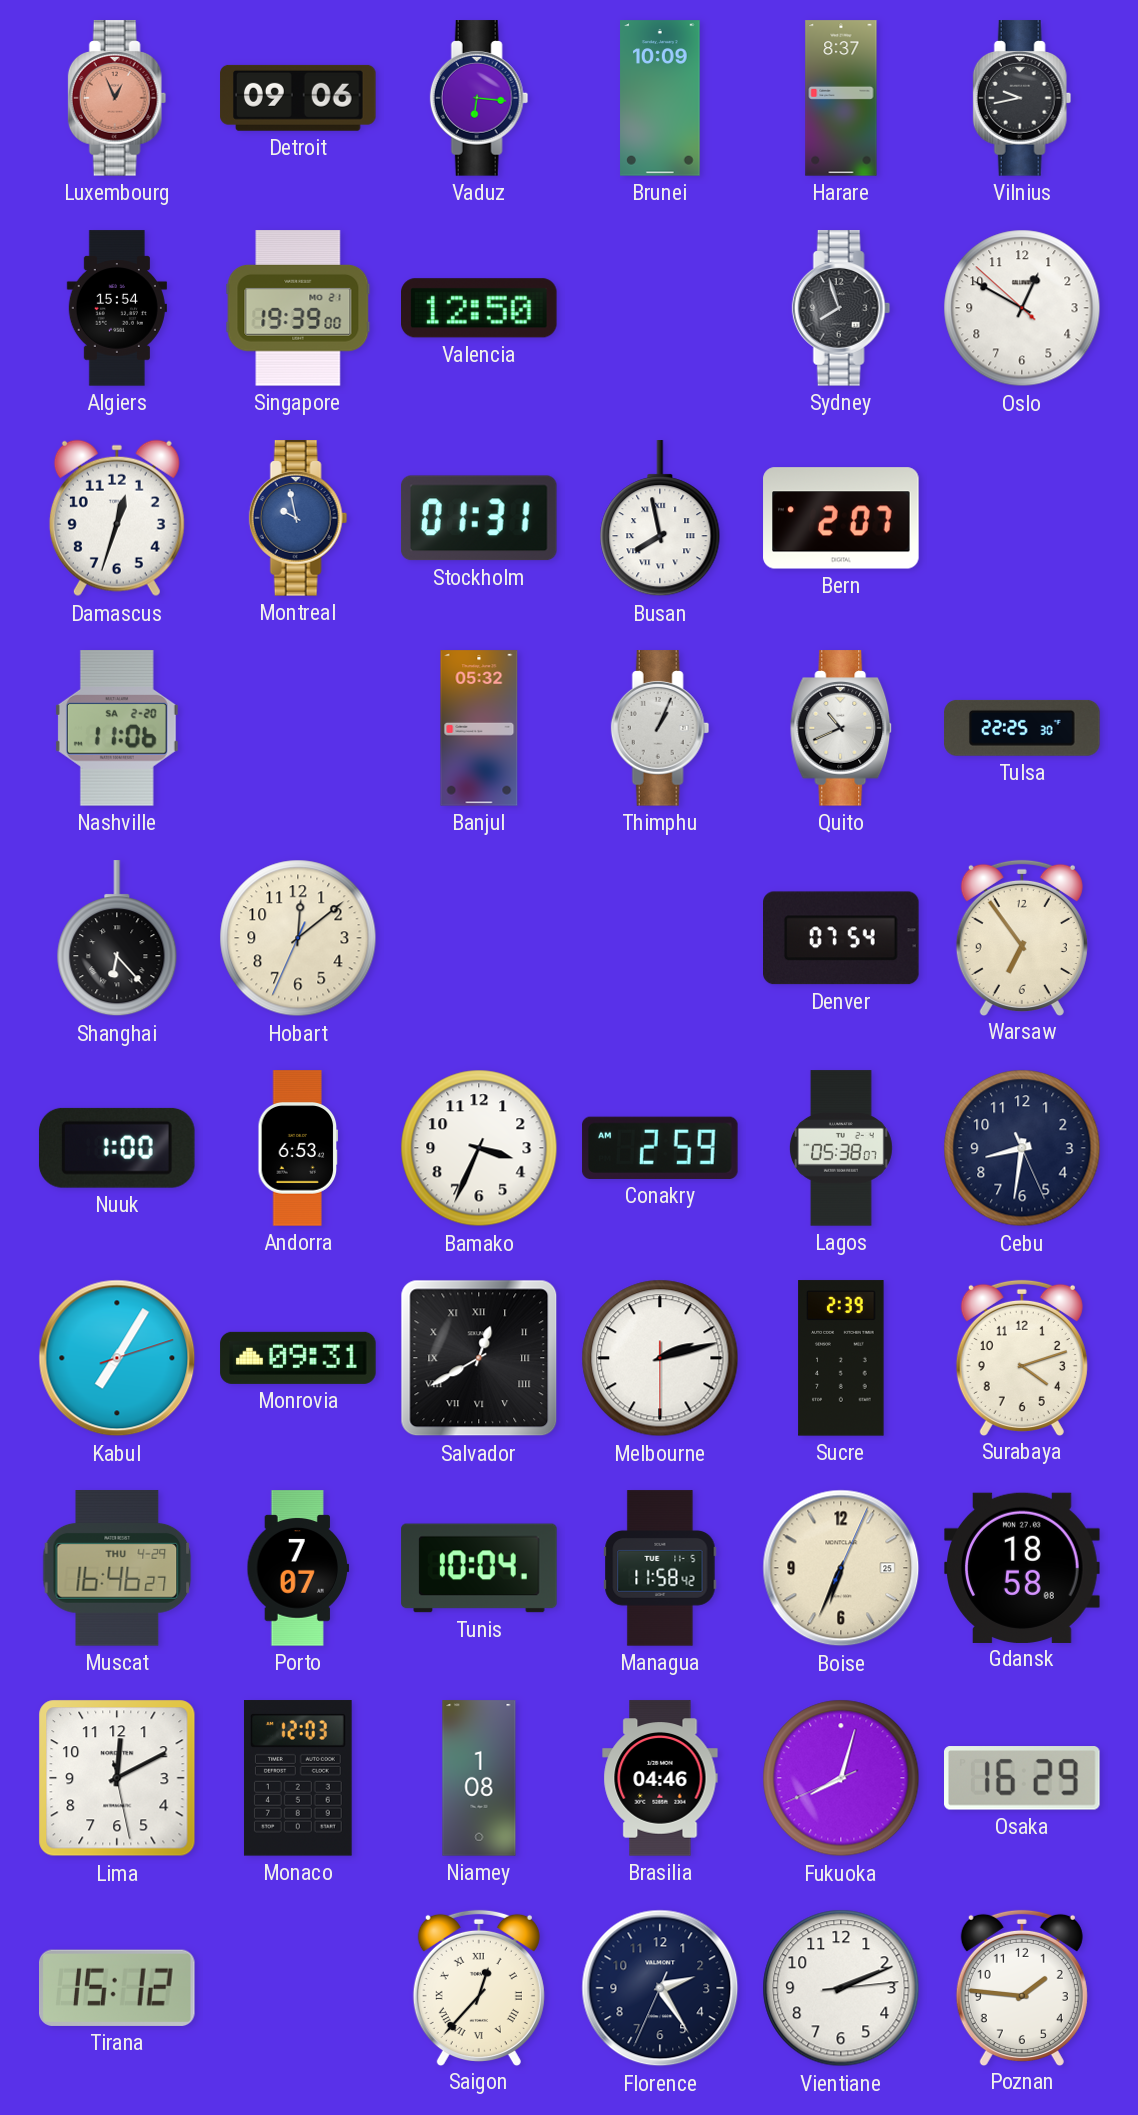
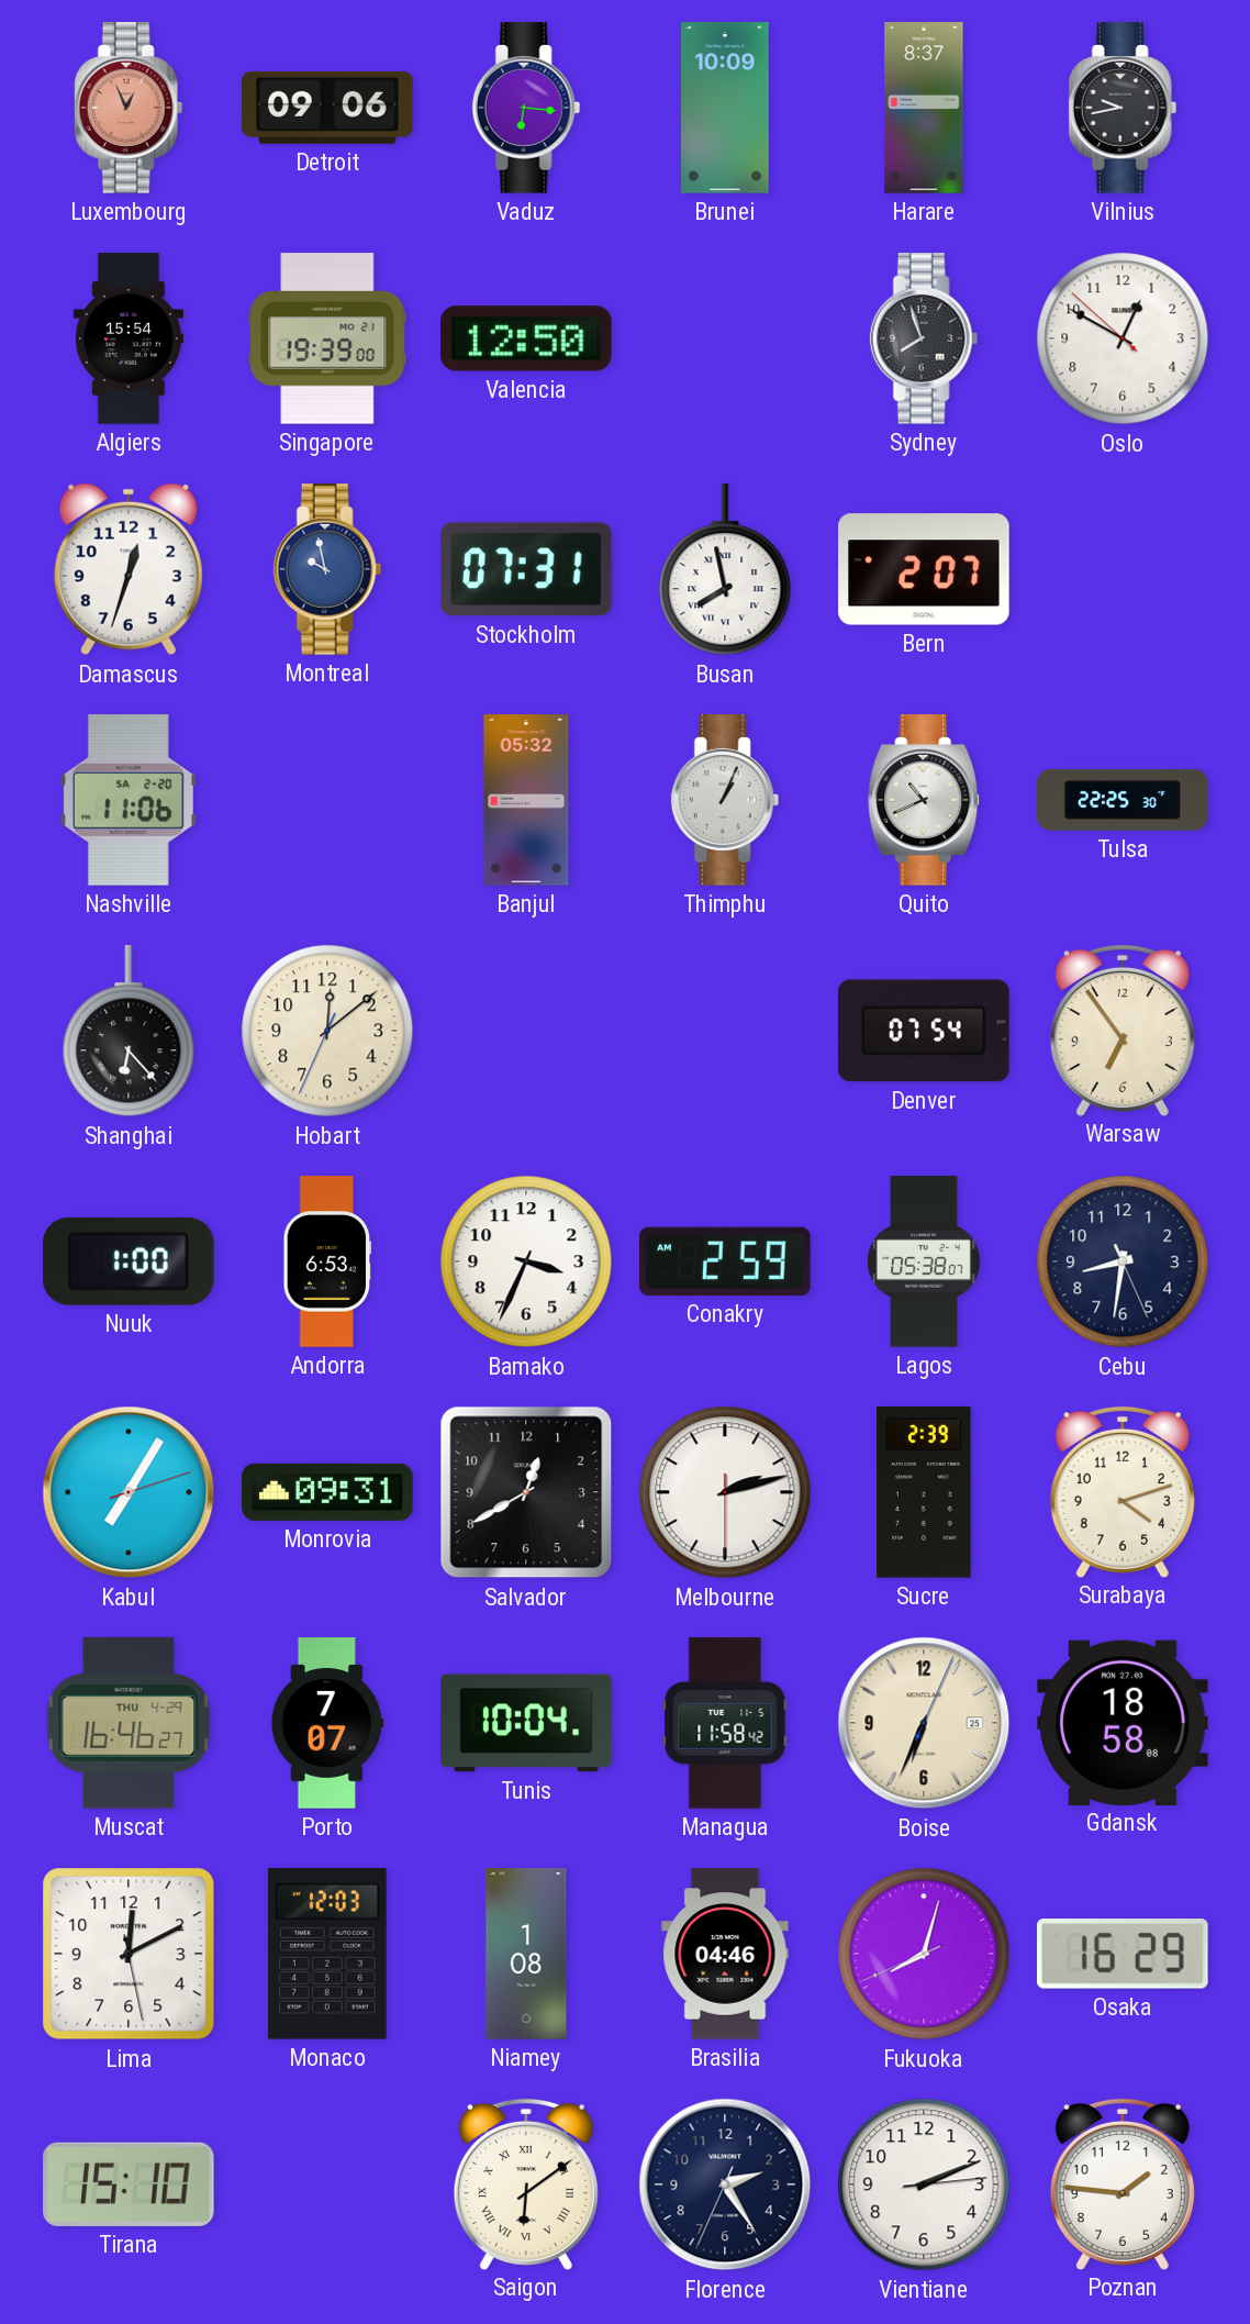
Stockholm: 01:31 -> 07:31 (526, 569)
Salvador numerals: Roman -> Arabic (526, 1492)
Tirana: 15:12 -> 15:10 (130, 2184)
Saigon: 12:37 -> 6:09 (526, 2183)
